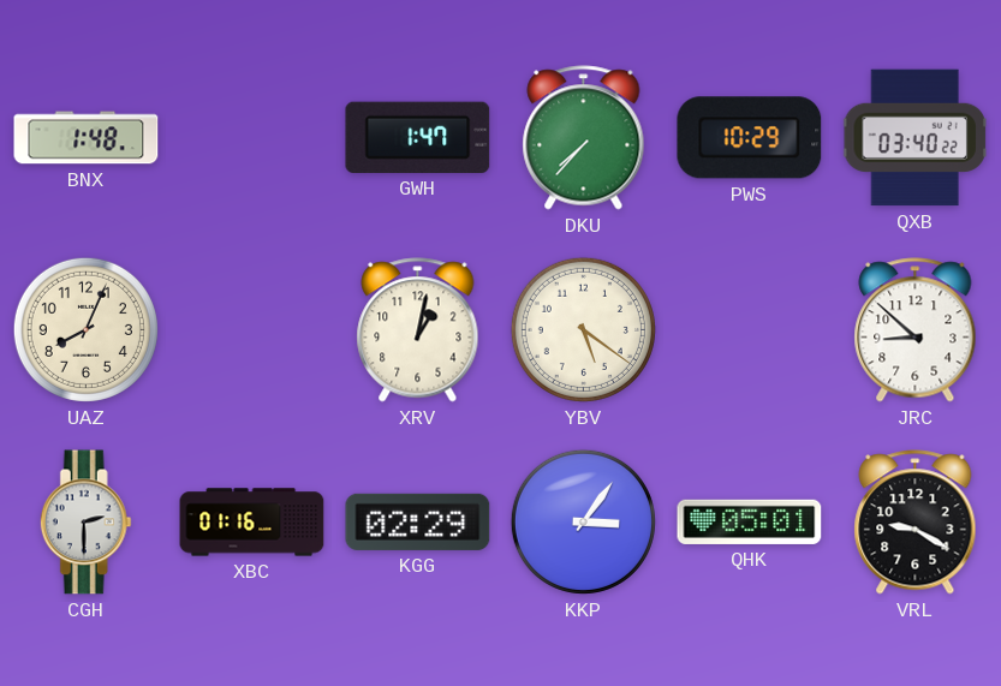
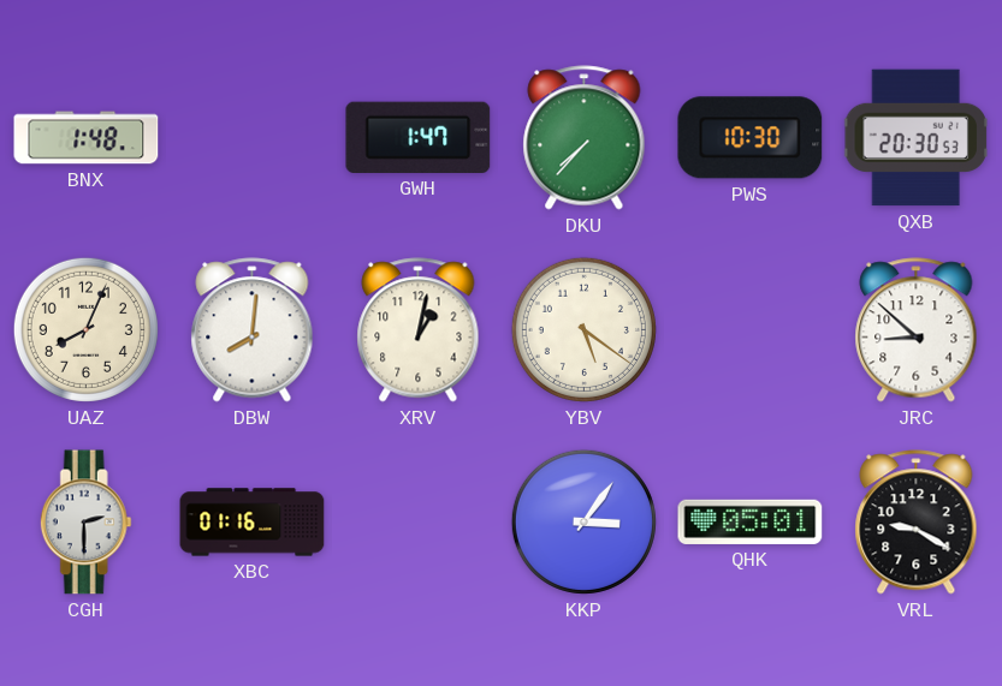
PWS: 10:29 -> 10:30 (751, 138)
QXB: 03:40 -> 20:30 (915, 138)
DBW: none -> 8:01 (253, 330)
KGG: 02:29 -> none (418, 521)
